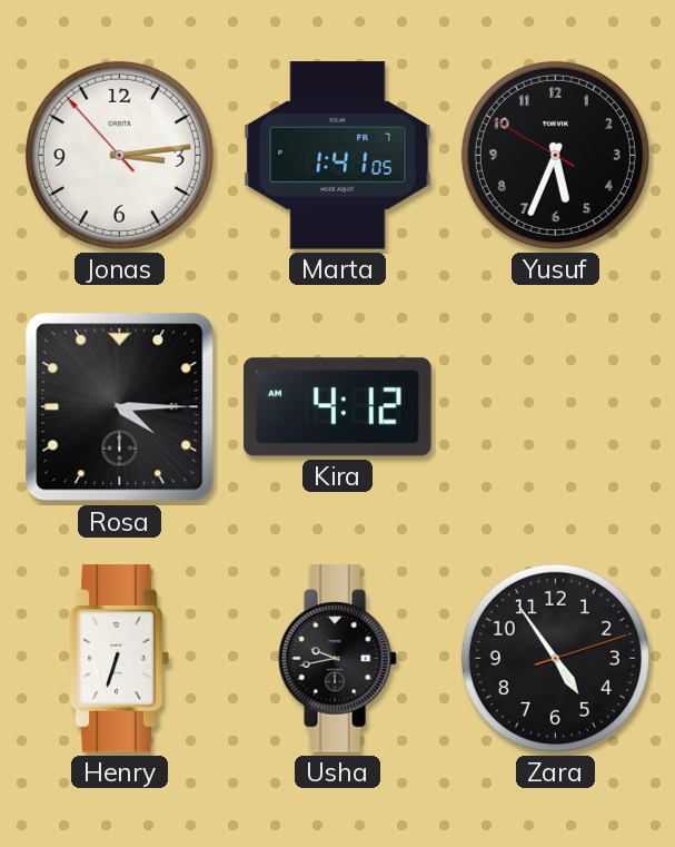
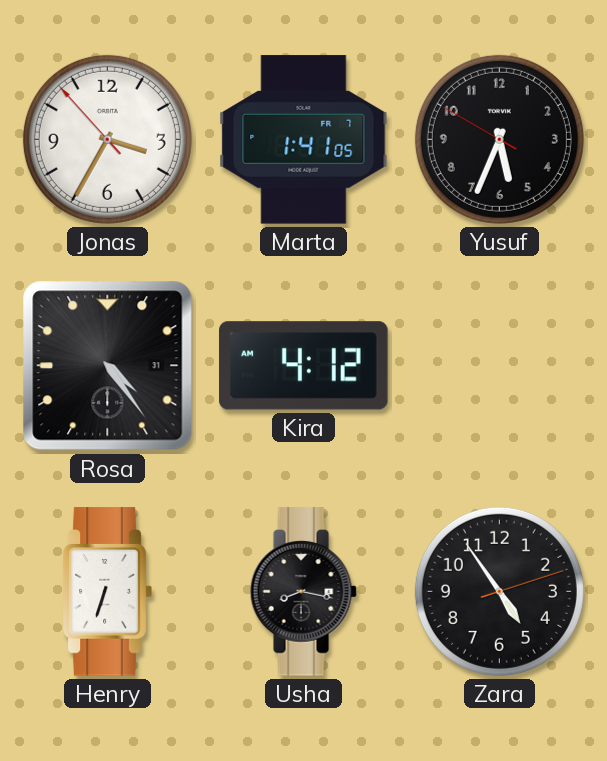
Jonas: 3:13 -> 3:34 (107, 139)
Rosa: 4:15 -> 4:24 (108, 366)
Usha: 9:43 -> 8:17 (303, 592)
